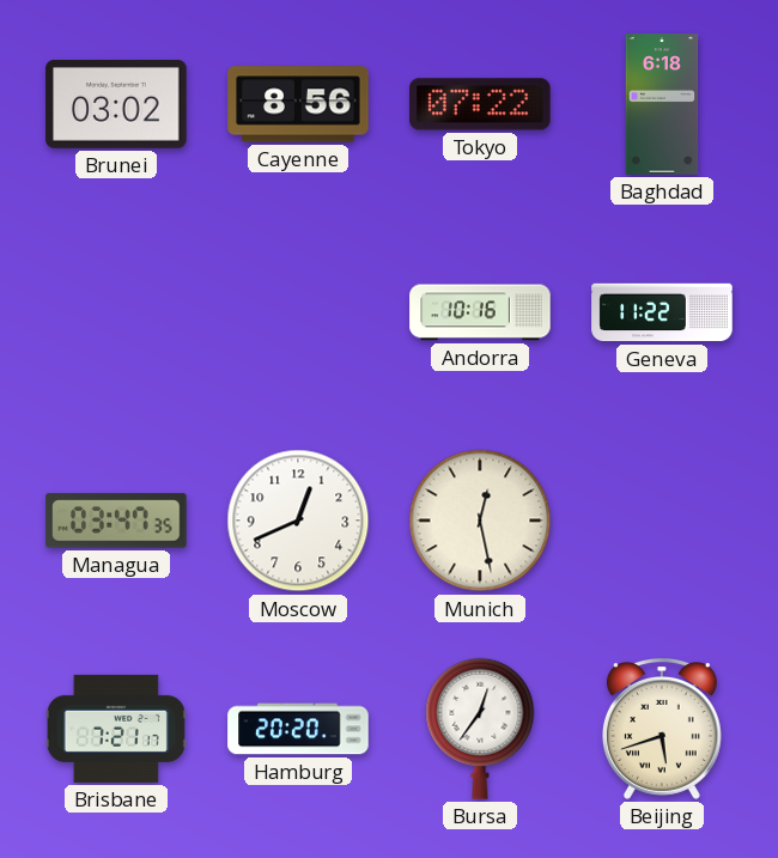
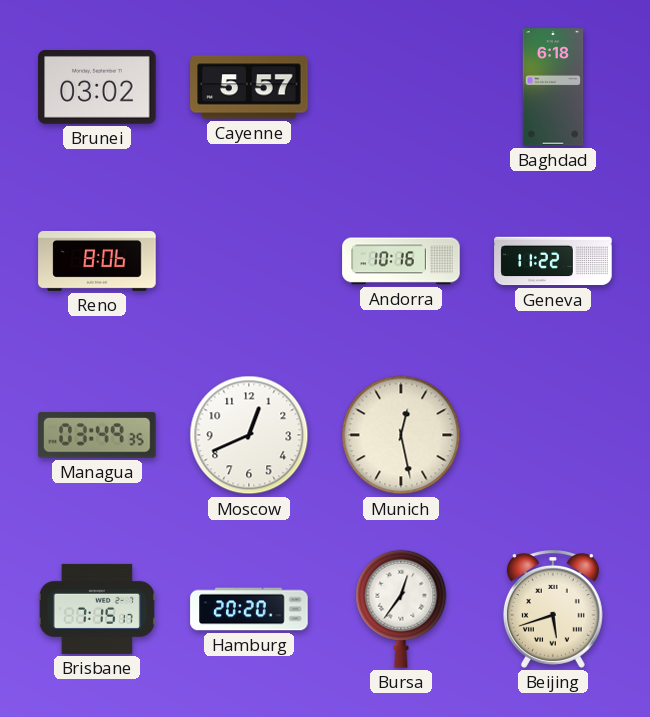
Cayenne: 8:56 -> 5:57 (249, 87)
Tokyo: 07:22 -> none (480, 104)
Reno: none -> 8:06 (97, 261)
Managua: 03:47 -> 03:49 (97, 435)
Brisbane: 7:21 -> 7:15 (97, 609)
